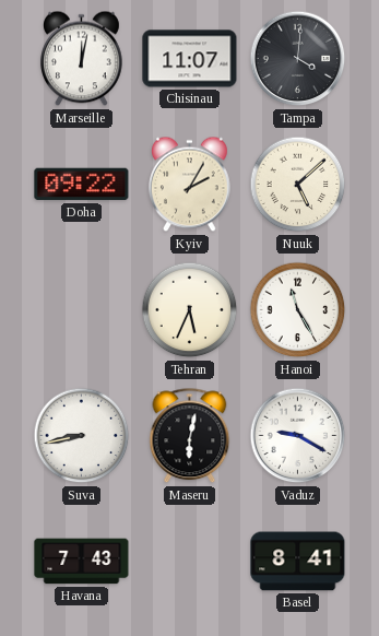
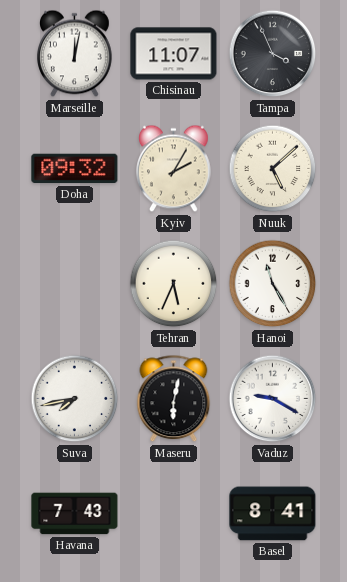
Tampa: 4:01 -> 3:56 (273, 54)
Doha: 09:22 -> 09:32 (75, 169)
Suva: 8:43 -> 7:43 (75, 399)
